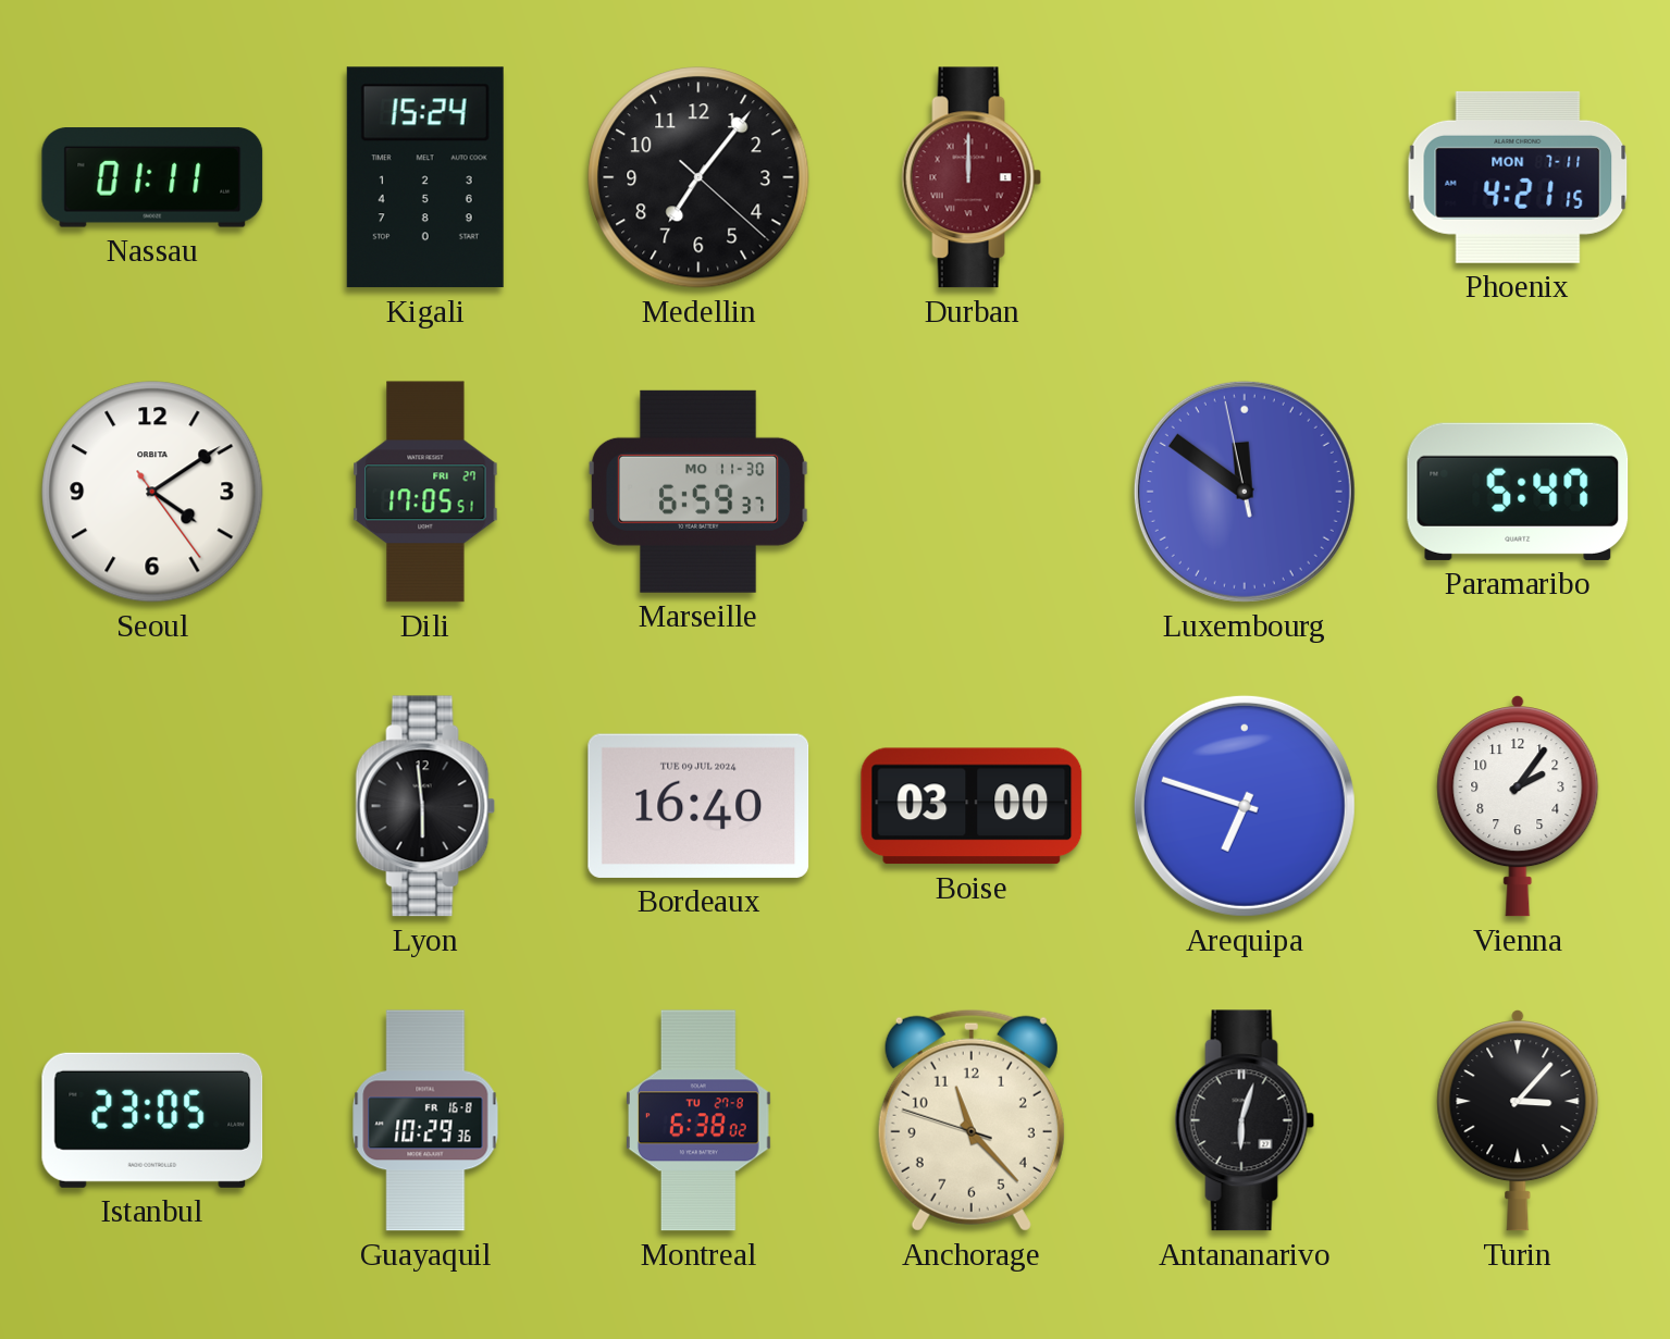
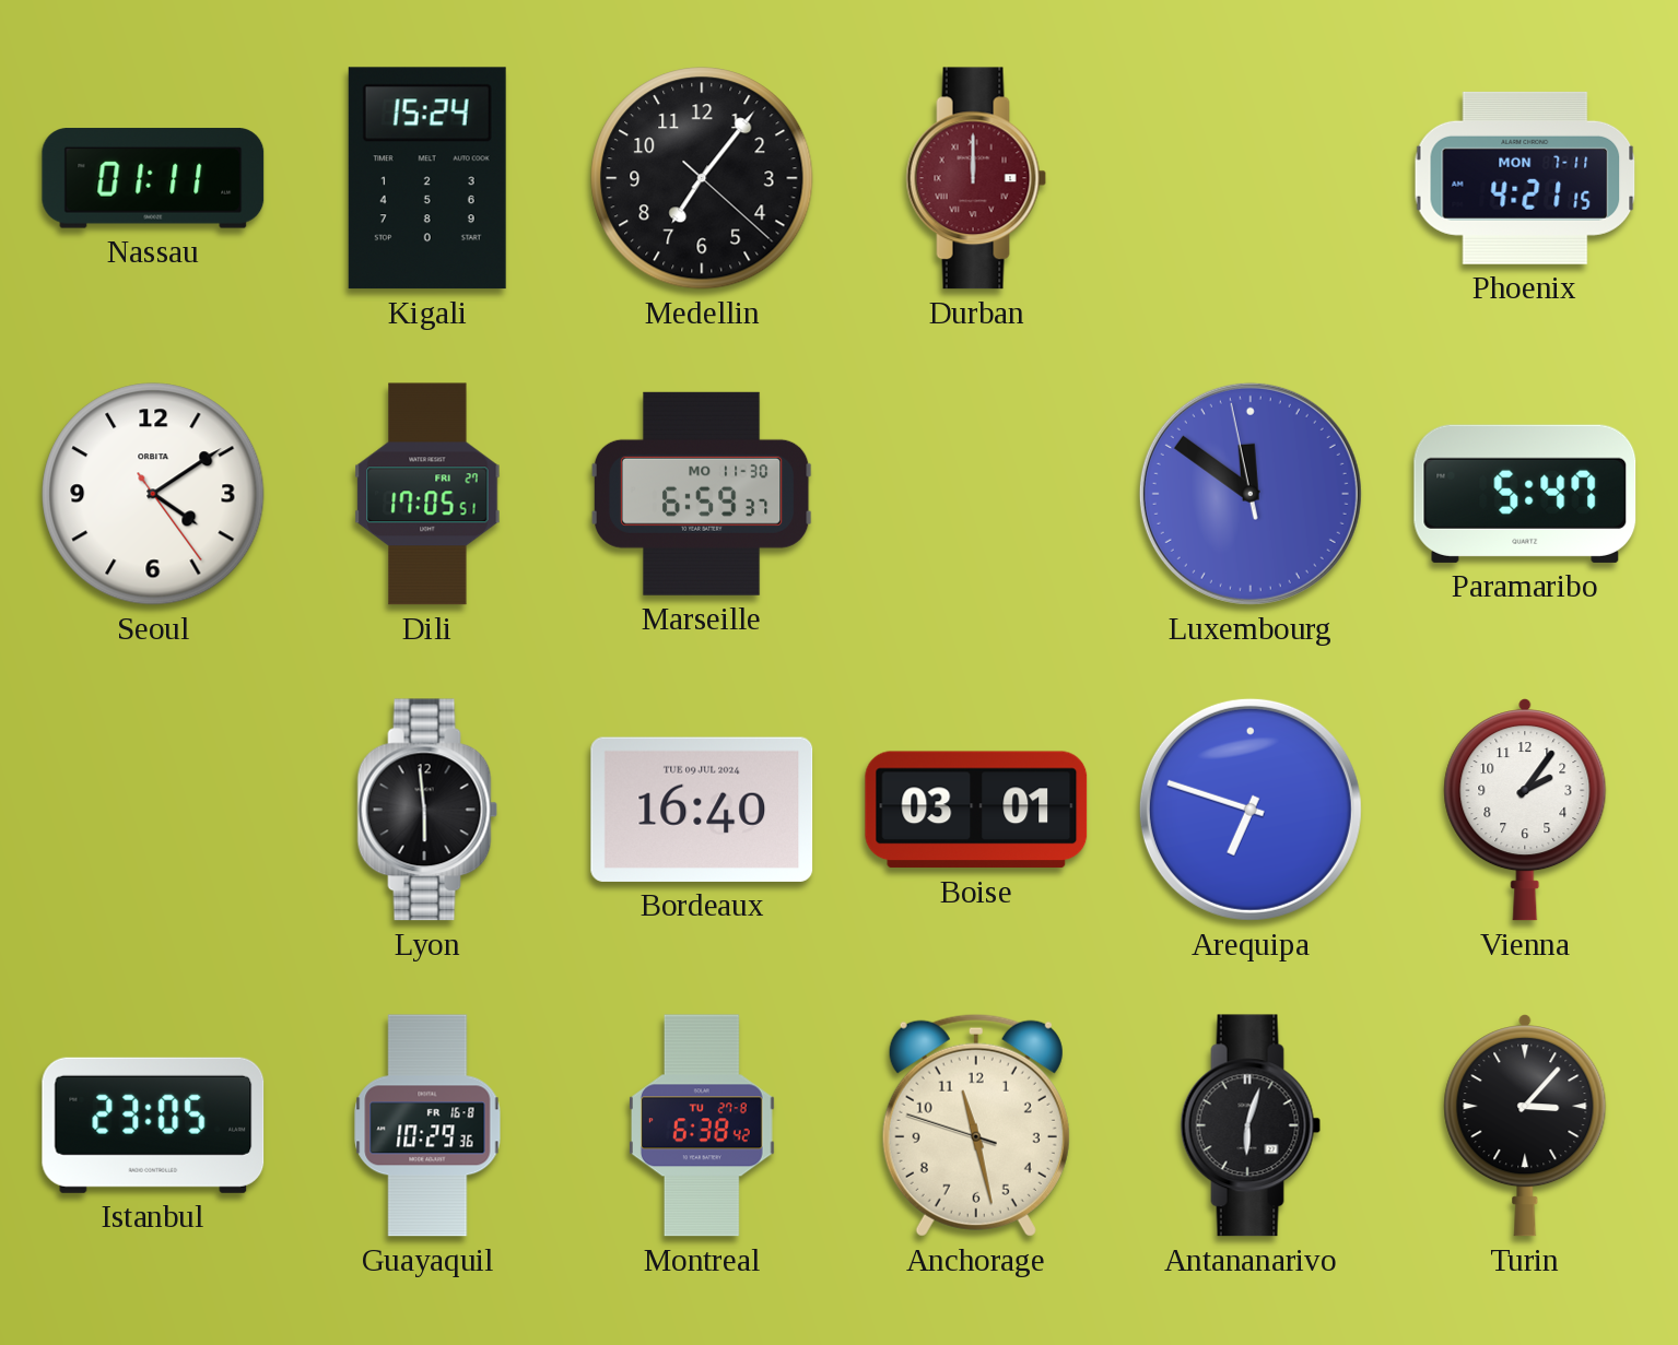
Boise: 03:00 -> 03:01 (976, 810)
Montreal: 6:38:02 -> 6:38:42 (702, 1125)
Anchorage: 11:22 -> 11:27 (976, 1125)
